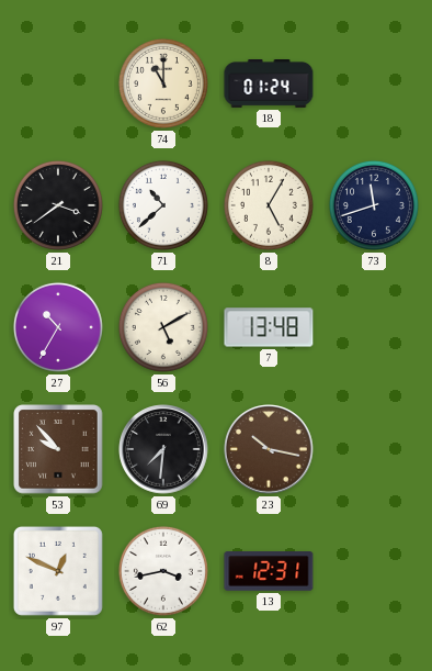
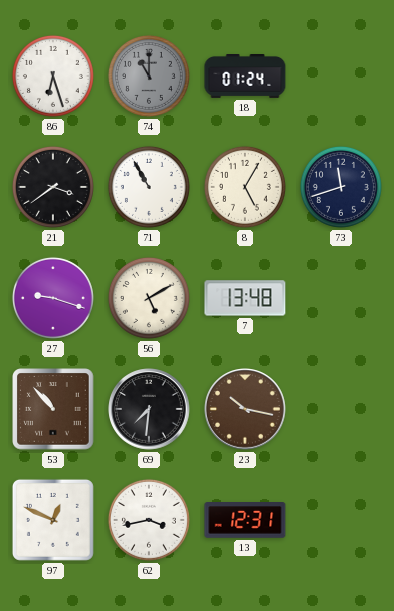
86: none -> 6:27 (53, 76)
74 dial: cream -> grey (149, 76)
71: 10:38 -> 10:55 (149, 187)
27: 10:35 -> 9:18 (53, 298)
53: 9:53 -> 10:53 (53, 409)
